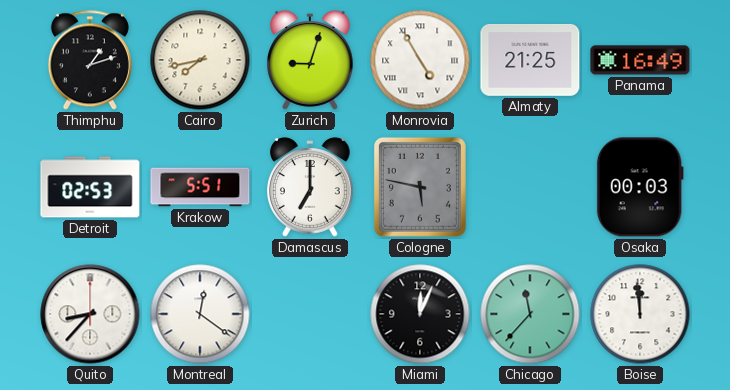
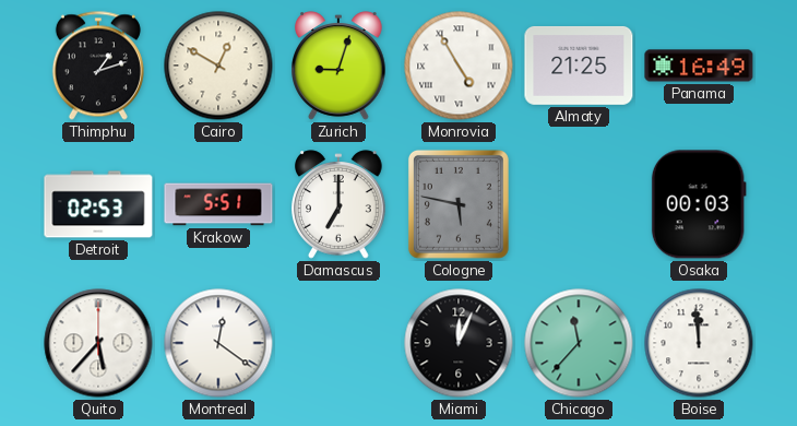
Cairo: 7:43 -> 12:50 (218, 66)
Quito: 8:37 -> 5:37 (98, 343)
